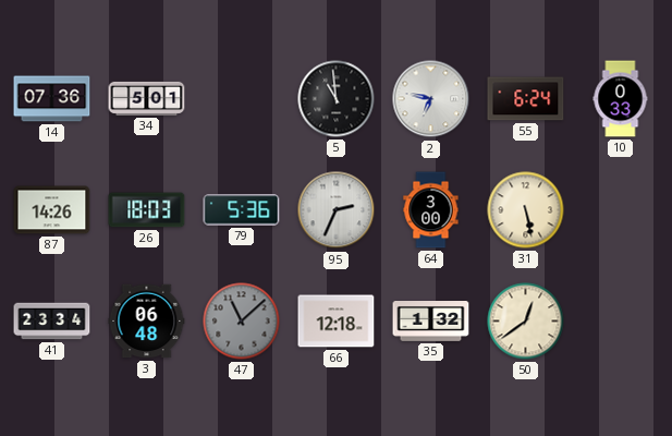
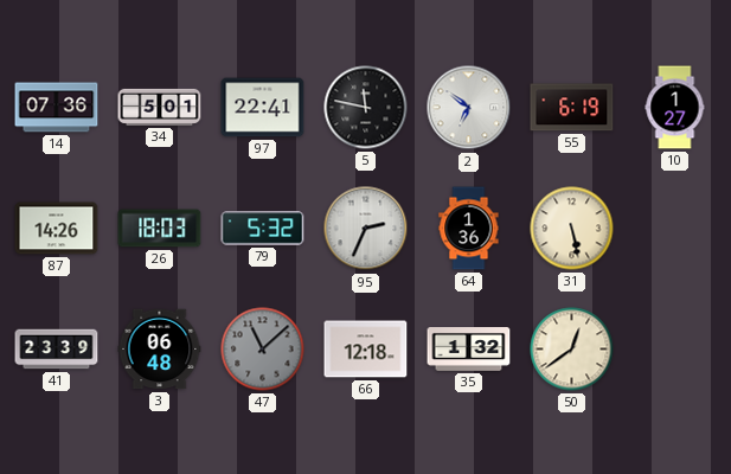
97: none -> 22:41 (263, 108)
5: 10:59 -> 11:47 (366, 108)
2: 6:47 -> 6:51 (469, 108)
55: 6:24 -> 6:19 (572, 108)
10: 0:33 -> 1:27 (675, 108)
79: 5:36 -> 5:32 (263, 229)
64: 3:00 -> 1:36 (469, 229)
41: 23:34 -> 23:39 (57, 350)
